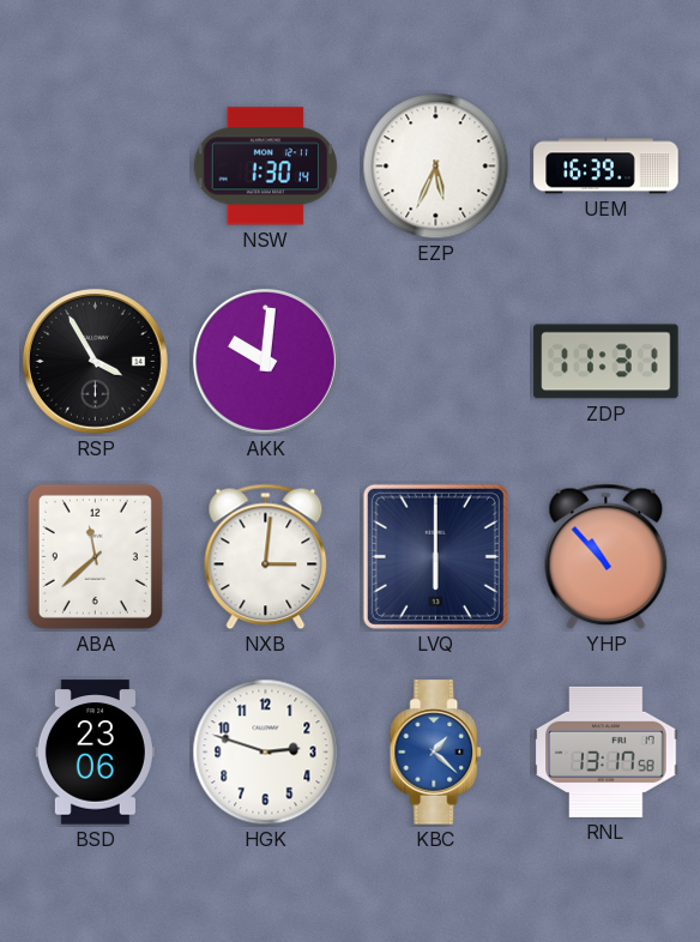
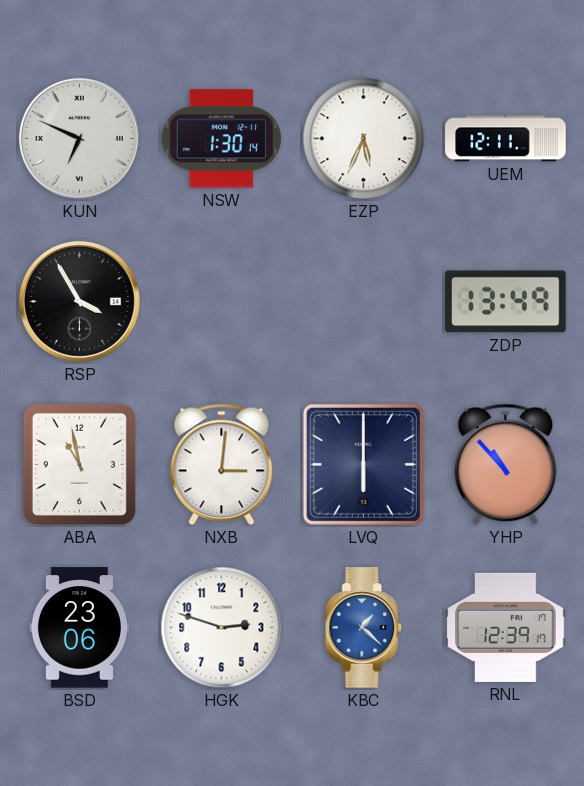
KUN: none -> 6:49 (79, 138)
UEM: 16:39 -> 12:11 (506, 139)
AKK: 10:01 -> none (265, 361)
ZDP: 11:31 -> 13:49 (506, 302)
ABA: 11:38 -> 10:58 (79, 464)
RNL: 13:17 -> 12:39 (506, 627)
